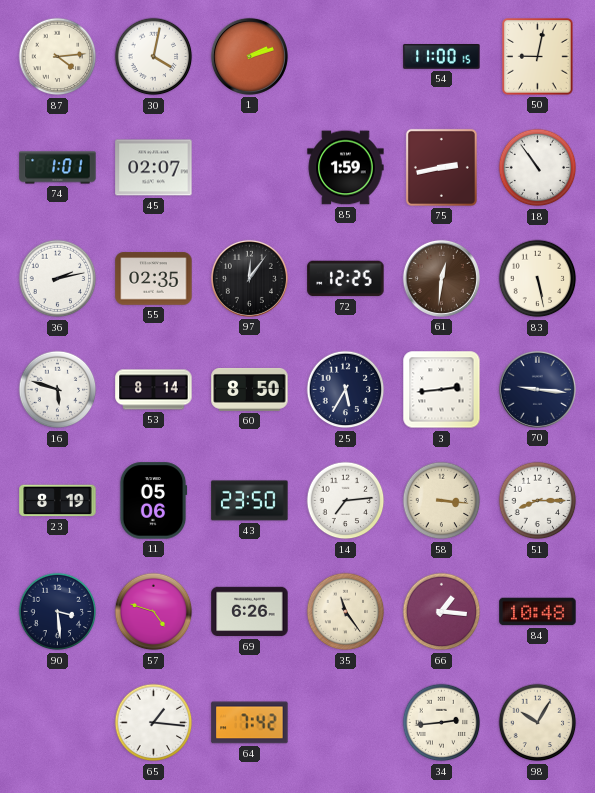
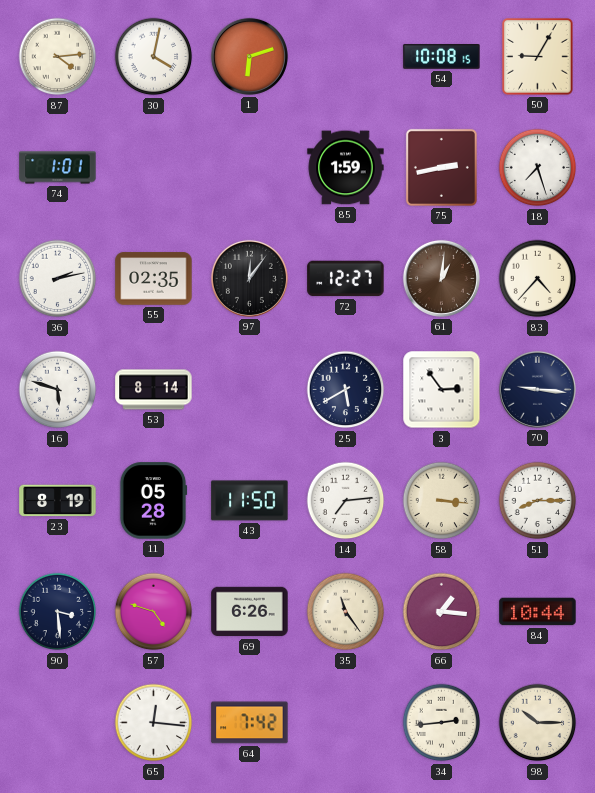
1: 2:12 -> 6:12 (249, 56)
54: 11:00 -> 10:08 (442, 57)
50: 9:02 -> 9:05 (538, 57)
45: 02:07 -> none (154, 168)
18: 10:54 -> 7:27 (538, 168)
72: 12:25 -> 12:27 (346, 279)
61: 12:31 -> 1:01 (441, 278)
83: 5:28 -> 4:37 (538, 279)
60: 8:50 -> none (250, 389)
25: 5:35 -> 5:40 (346, 390)
3: 2:44 -> 2:54 (442, 390)
11: 05:06 -> 05:28 (153, 501)
43: 23:50 -> 11:50 (250, 501)
84: 10:48 -> 10:44 (538, 612)
65: 1:16 -> 12:16 (154, 723)
98: 10:05 -> 10:15 (538, 723)
